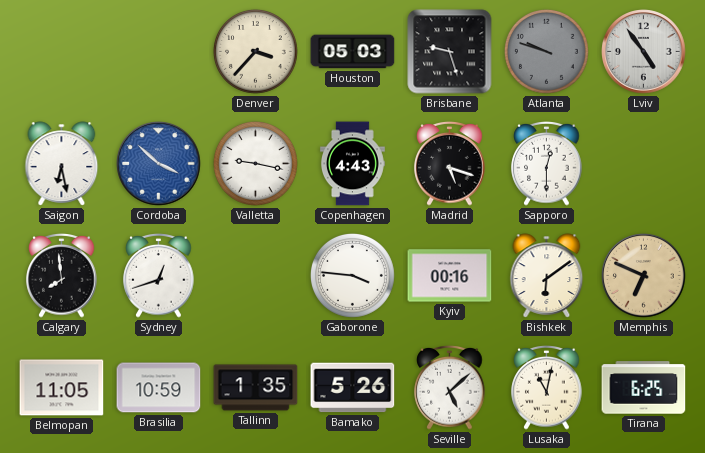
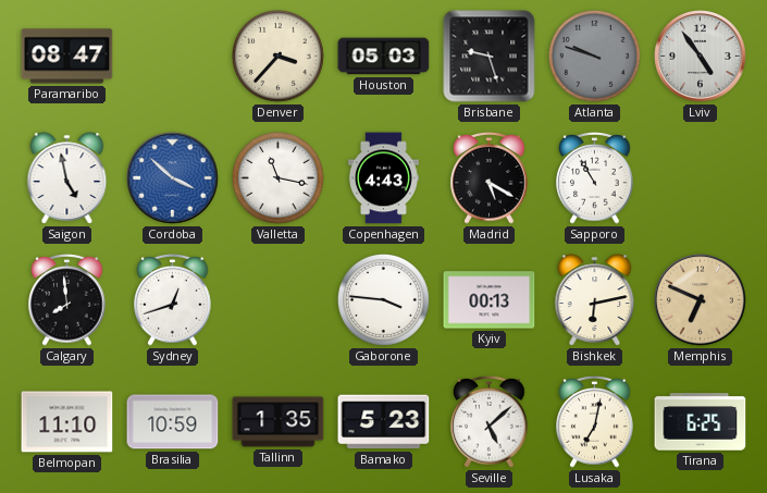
Paramaribo: none -> 08:47 (67, 57)
Saigon: 6:28 -> 4:58 (67, 178)
Valletta: 9:17 -> 11:17 (277, 177)
Madrid: 5:18 -> 5:20 (490, 178)
Sapporo: 12:30 -> 10:55 (595, 178)
Kyiv: 00:16 -> 00:13 (490, 300)
Bishkek: 6:09 -> 6:13 (595, 300)
Belmopan: 11:05 -> 11:10 (67, 422)
Bamako: 5:26 -> 5:23 (384, 422)
Lusaka: 11:02 -> 7:02 (595, 422)
